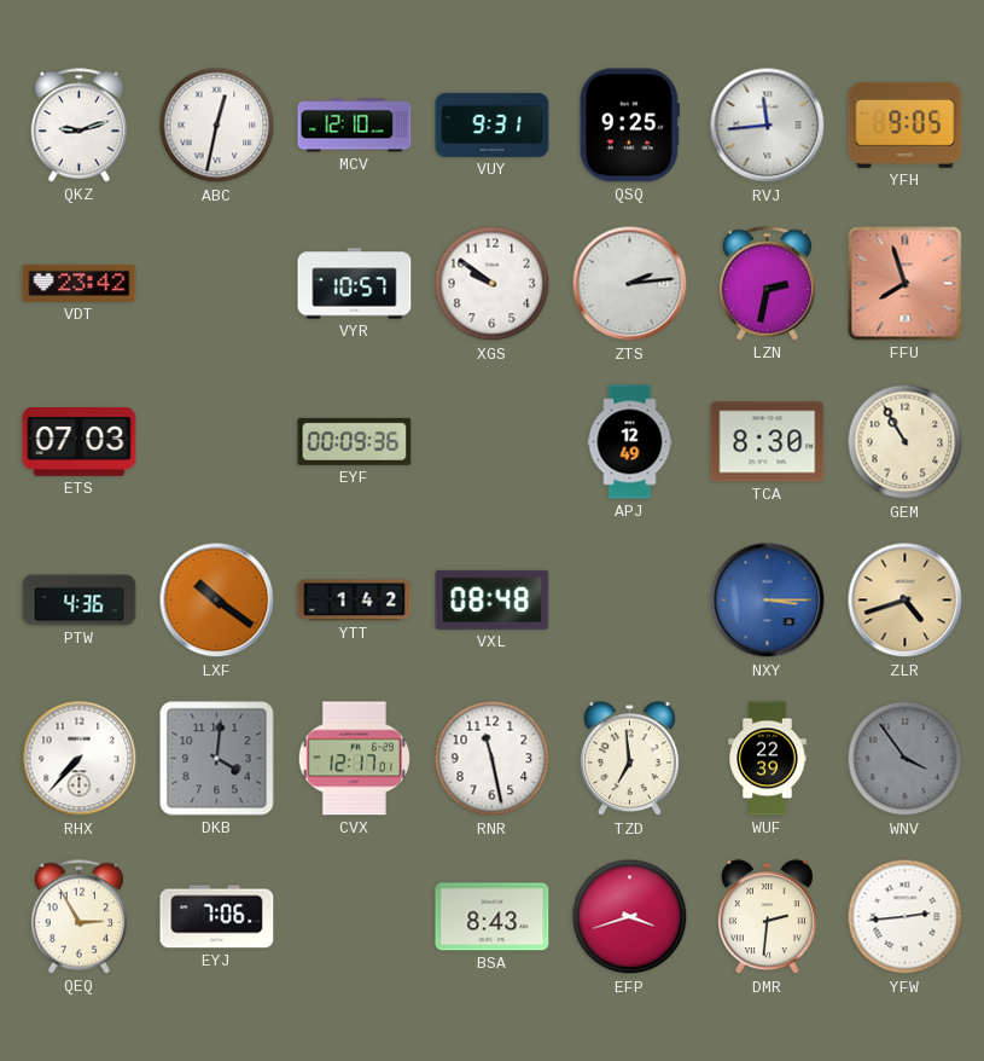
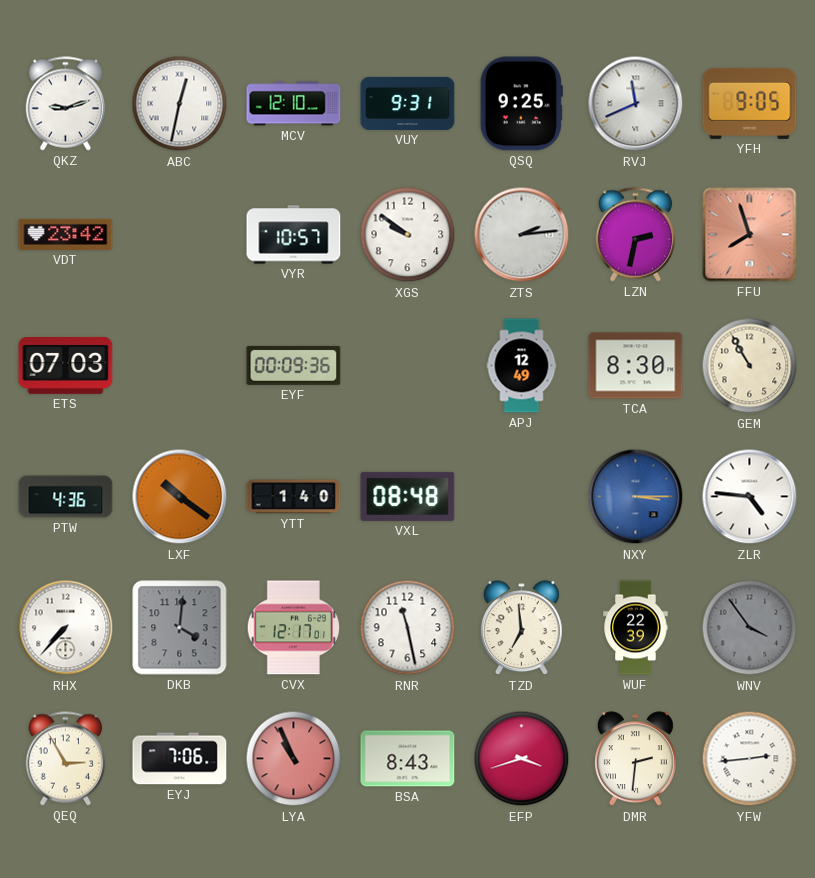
RVJ: 11:44 -> 11:41 (636, 104)
YTT: 1:42 -> 1:40 (294, 497)
ZLR: 4:42 -> 4:46 (750, 497)
ZLR dial: champagne -> white (750, 497)
LYA: none -> 10:56 (294, 759)
